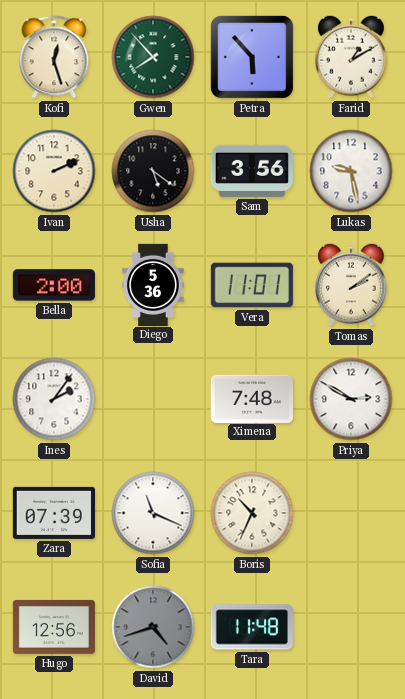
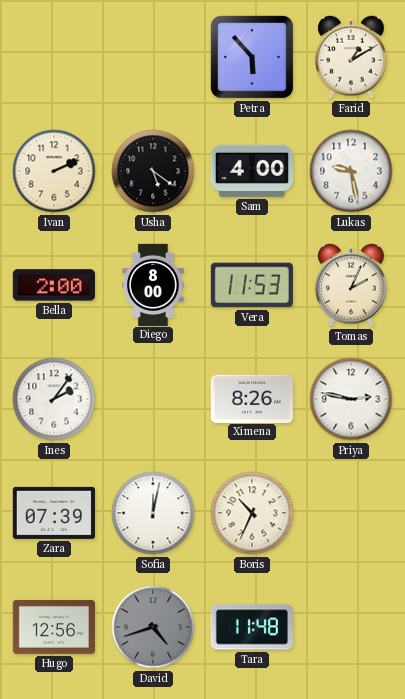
Kofi: 12:27 -> none (54, 57)
Gwen: 7:53 -> none (153, 57)
Sam: 3:56 -> 4:00 (252, 171)
Diego: 5:36 -> 8:00 (153, 284)
Vera: 11:01 -> 11:53 (252, 285)
Tomas: 2:09 -> 2:04 (351, 285)
Ximena: 7:48 -> 8:26 (252, 398)
Priya: 2:50 -> 2:47 (351, 399)
Sofia: 11:19 -> 12:02 (153, 513)
